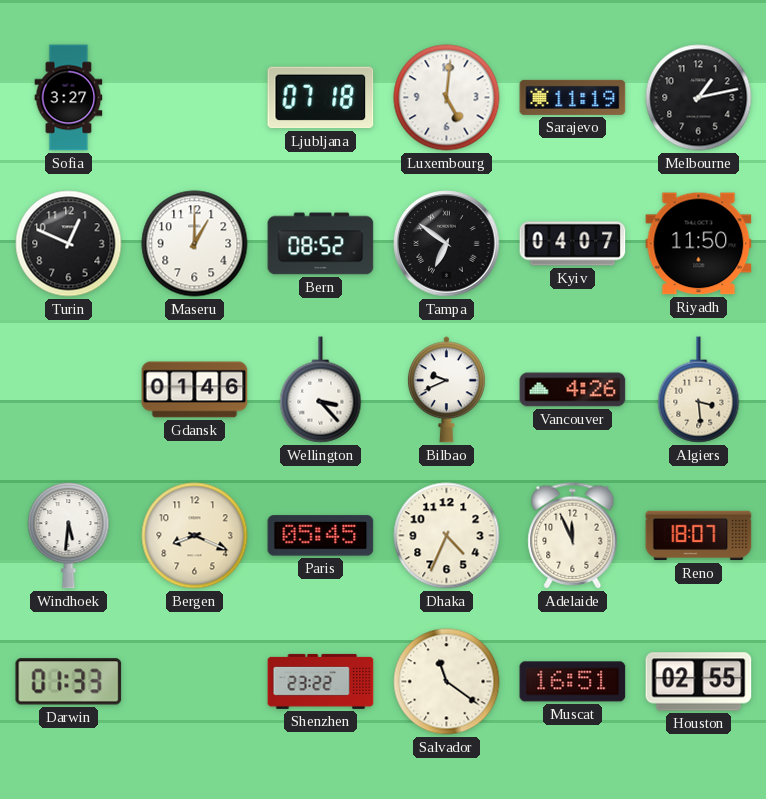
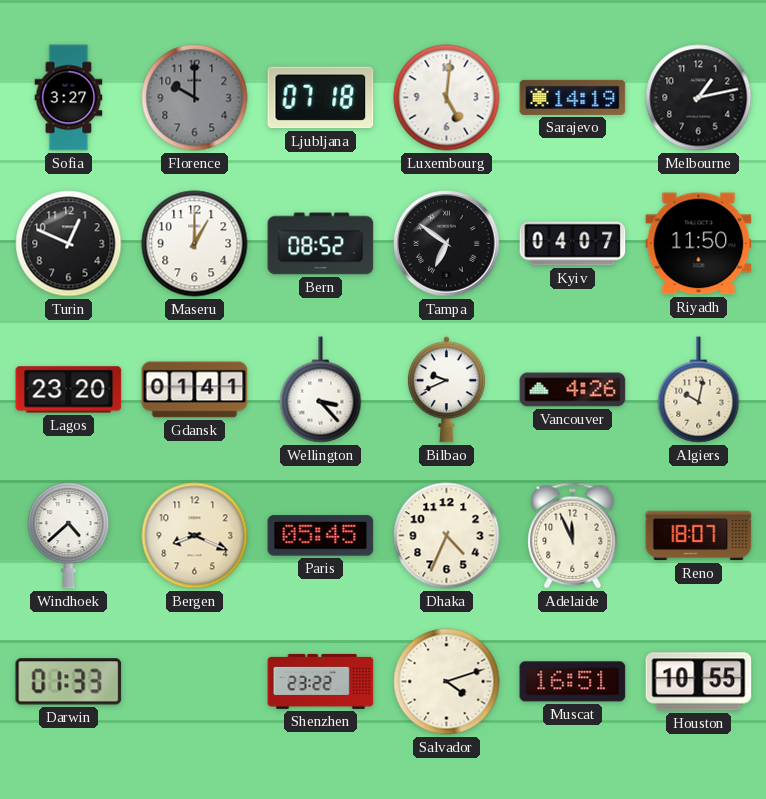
Florence: none -> 10:00 (195, 98)
Sarajevo: 11:19 -> 14:19 (573, 97)
Lagos: none -> 23:20 (69, 390)
Gdansk: 01:46 -> 01:41 (195, 390)
Algiers: 3:29 -> 10:02 (699, 390)
Windhoek: 5:31 -> 4:38 (69, 536)
Salvador: 11:21 -> 4:12 (447, 682)
Houston: 02:55 -> 10:55 (699, 682)
